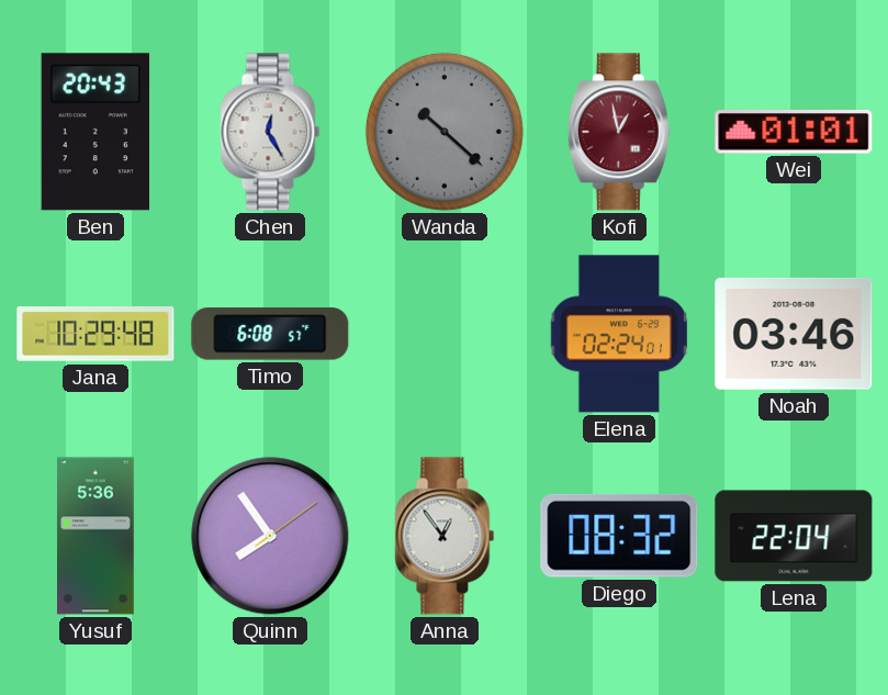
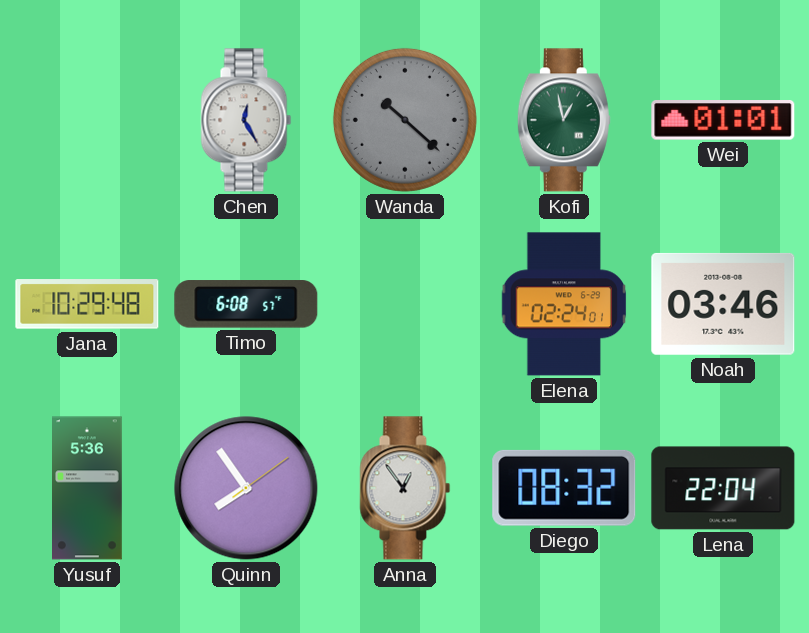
Ben: 20:43 -> none (94, 132)
Kofi dial: burgundy -> green (564, 120)
